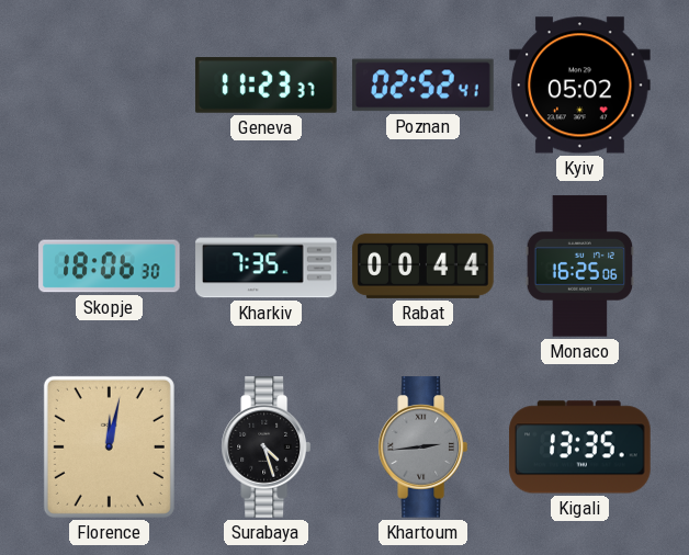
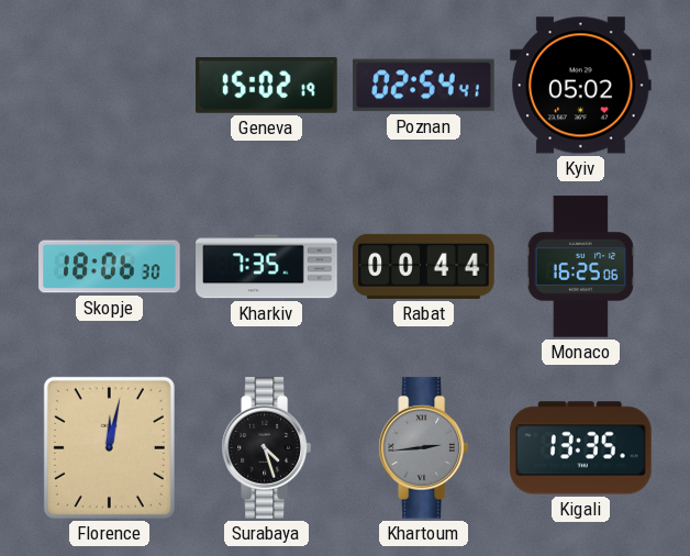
Geneva: 11:23 -> 15:02 (267, 86)
Poznan: 02:52 -> 02:54 (424, 86)
